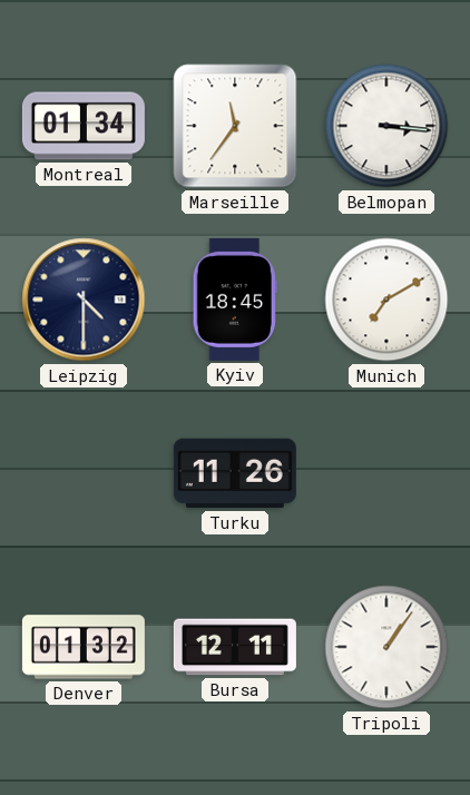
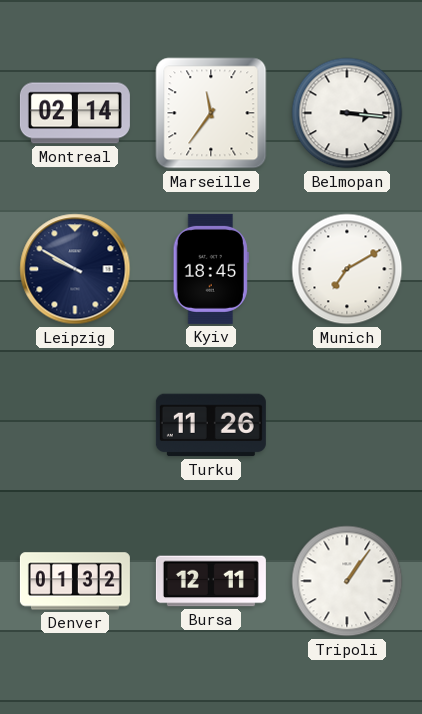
Montreal: 01:34 -> 02:14 (75, 113)
Leipzig: 4:30 -> 9:50 (75, 269)
